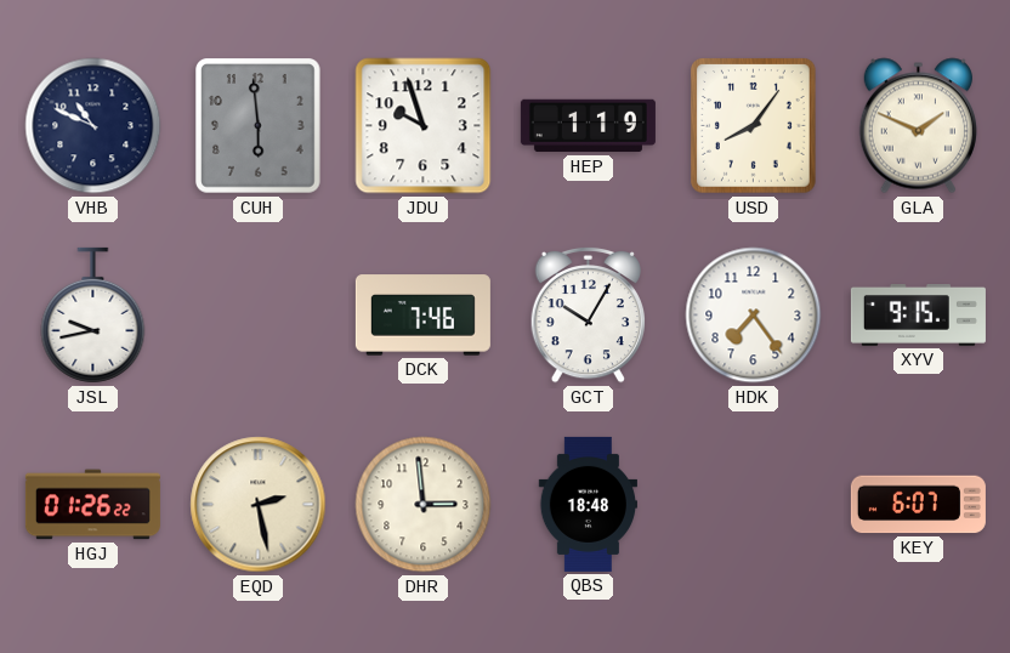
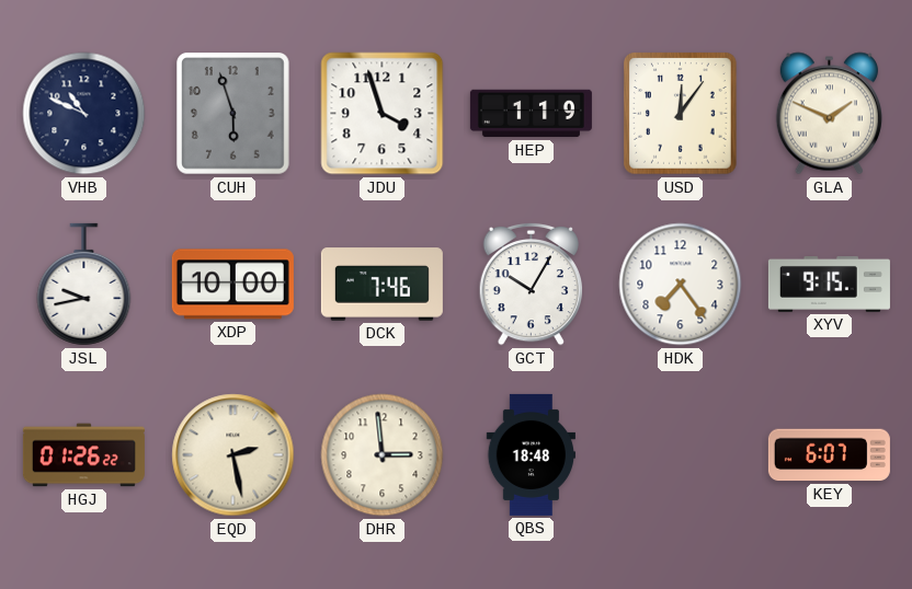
CUH: 5:59 -> 5:57 (233, 114)
JDU: 9:57 -> 3:57 (383, 114)
USD: 8:06 -> 12:06 (681, 114)
XDP: none -> 10:00 (232, 285)
